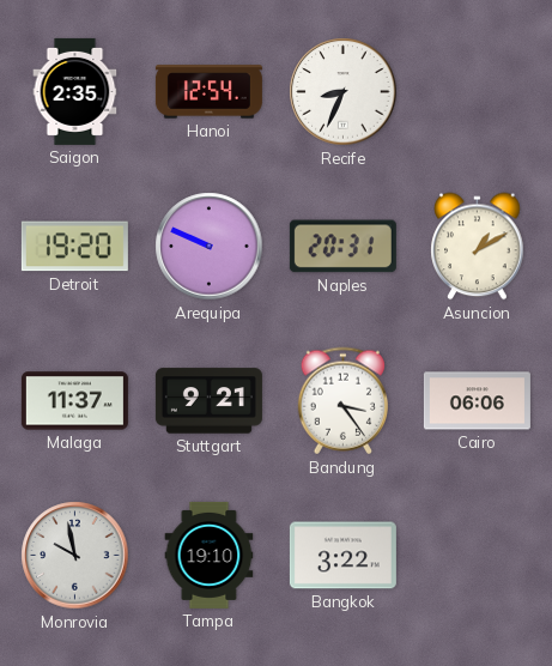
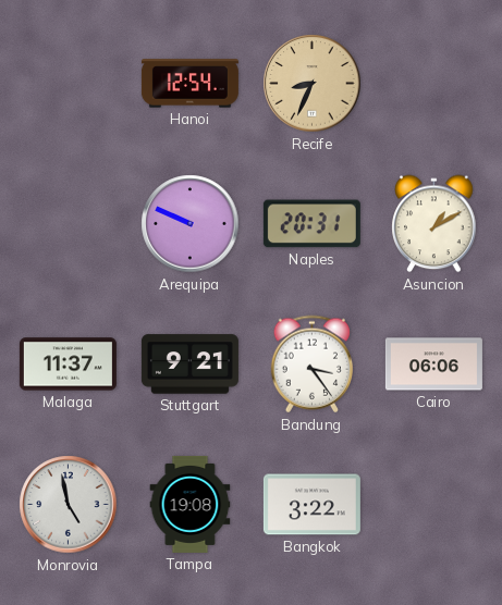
Saigon: 2:35 -> none (75, 91)
Recife dial: white -> champagne (313, 84)
Detroit: 19:20 -> none (74, 247)
Monrovia: 9:58 -> 4:58 (69, 505)
Tampa: 19:10 -> 19:08 (191, 504)
